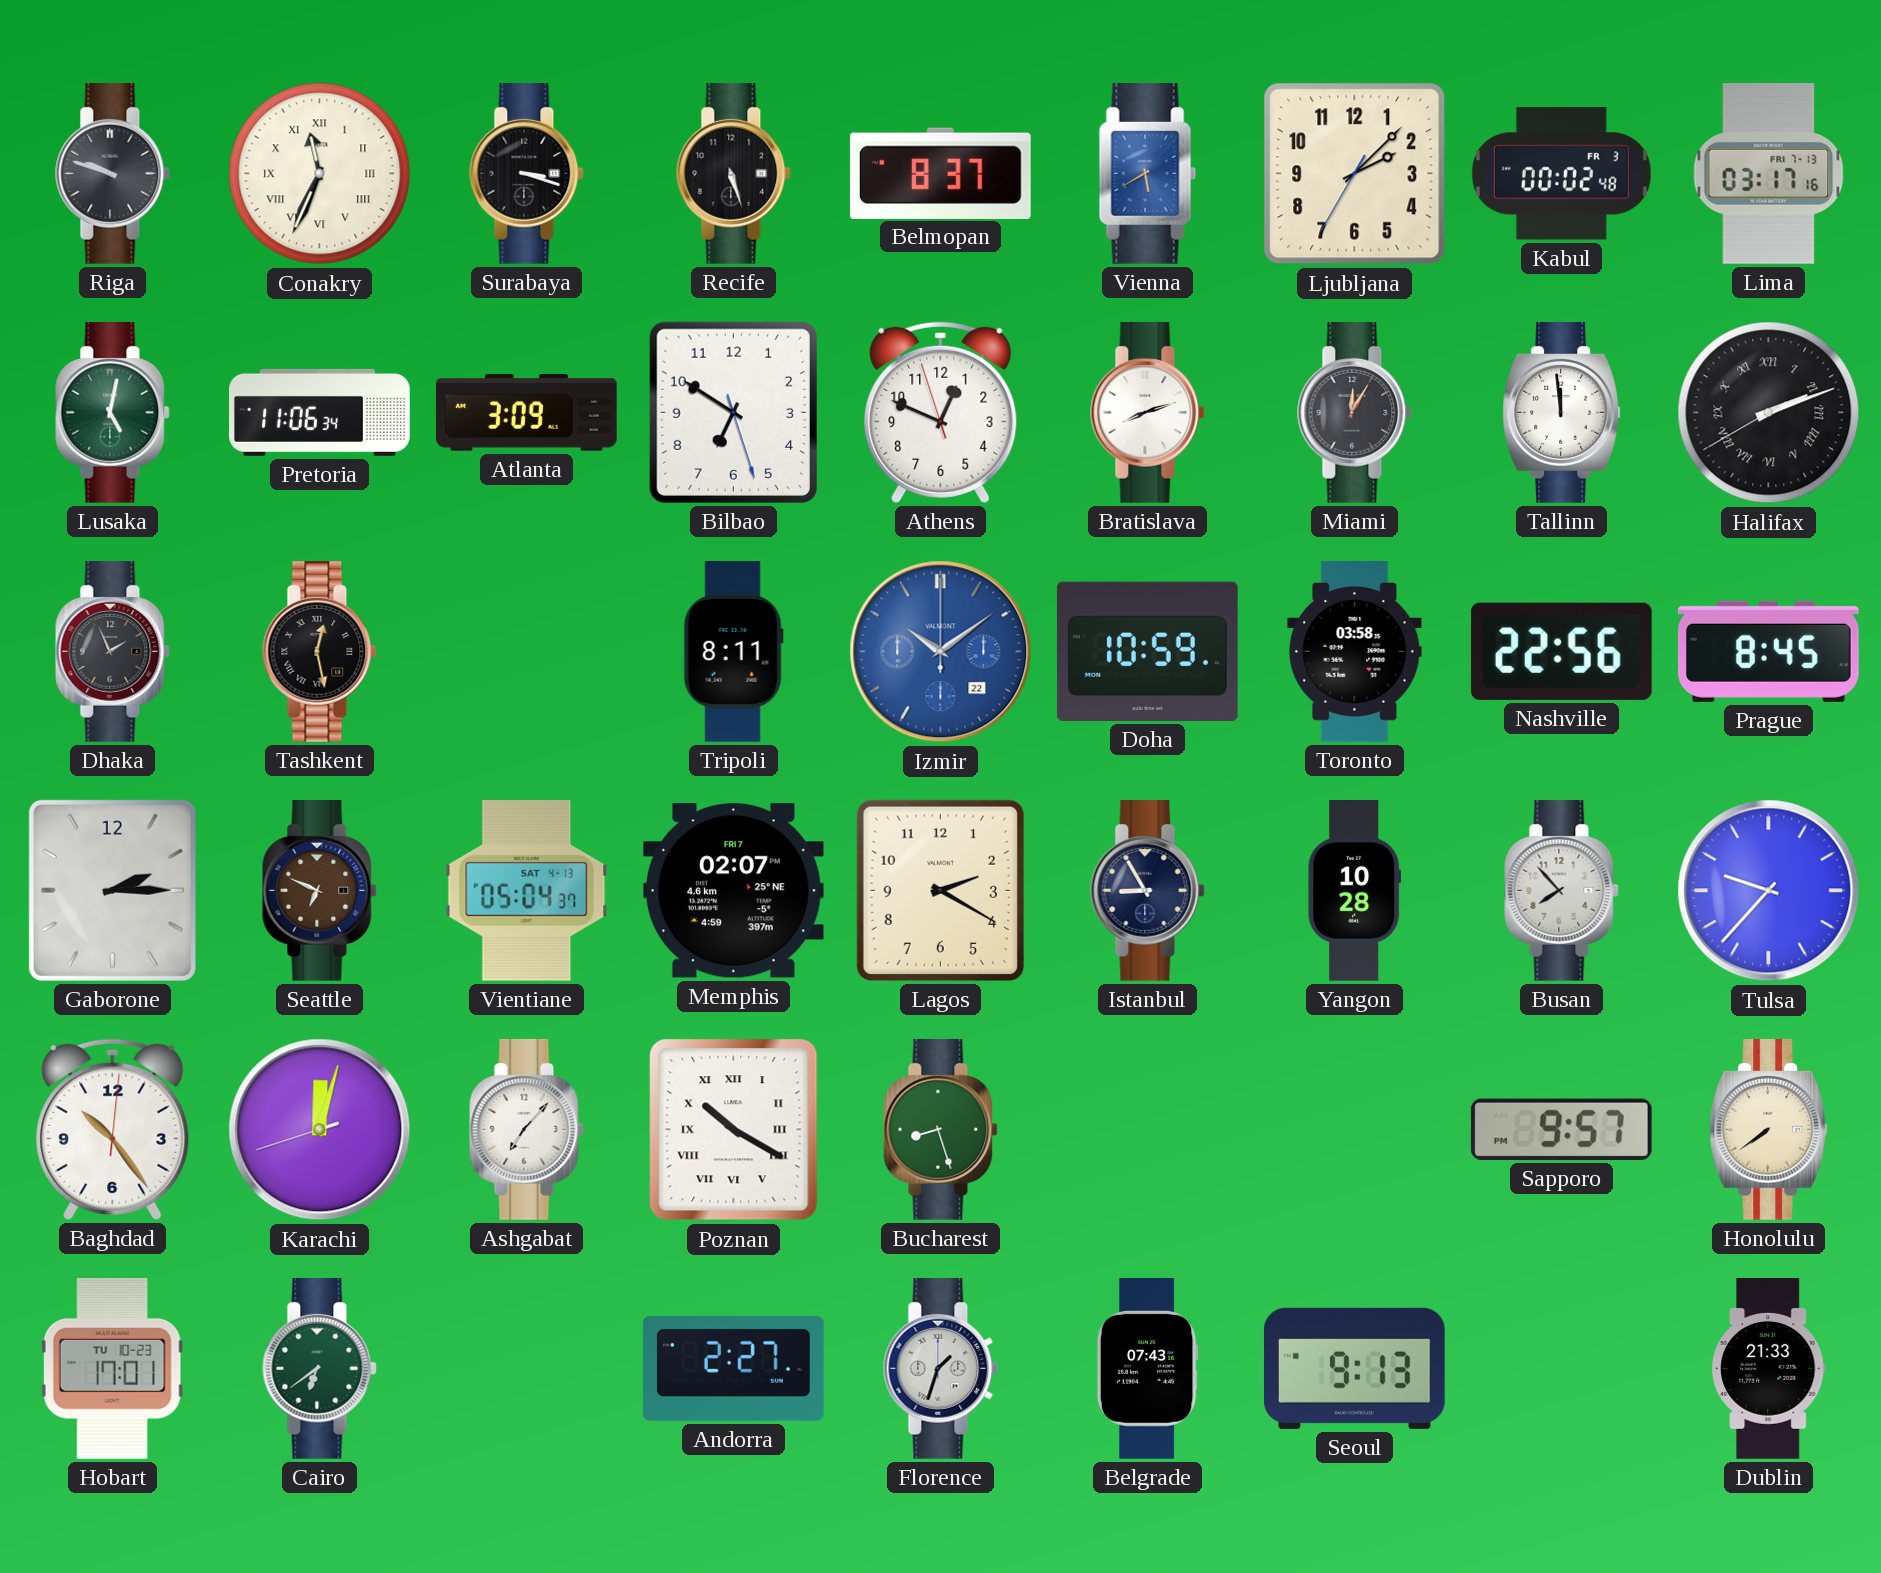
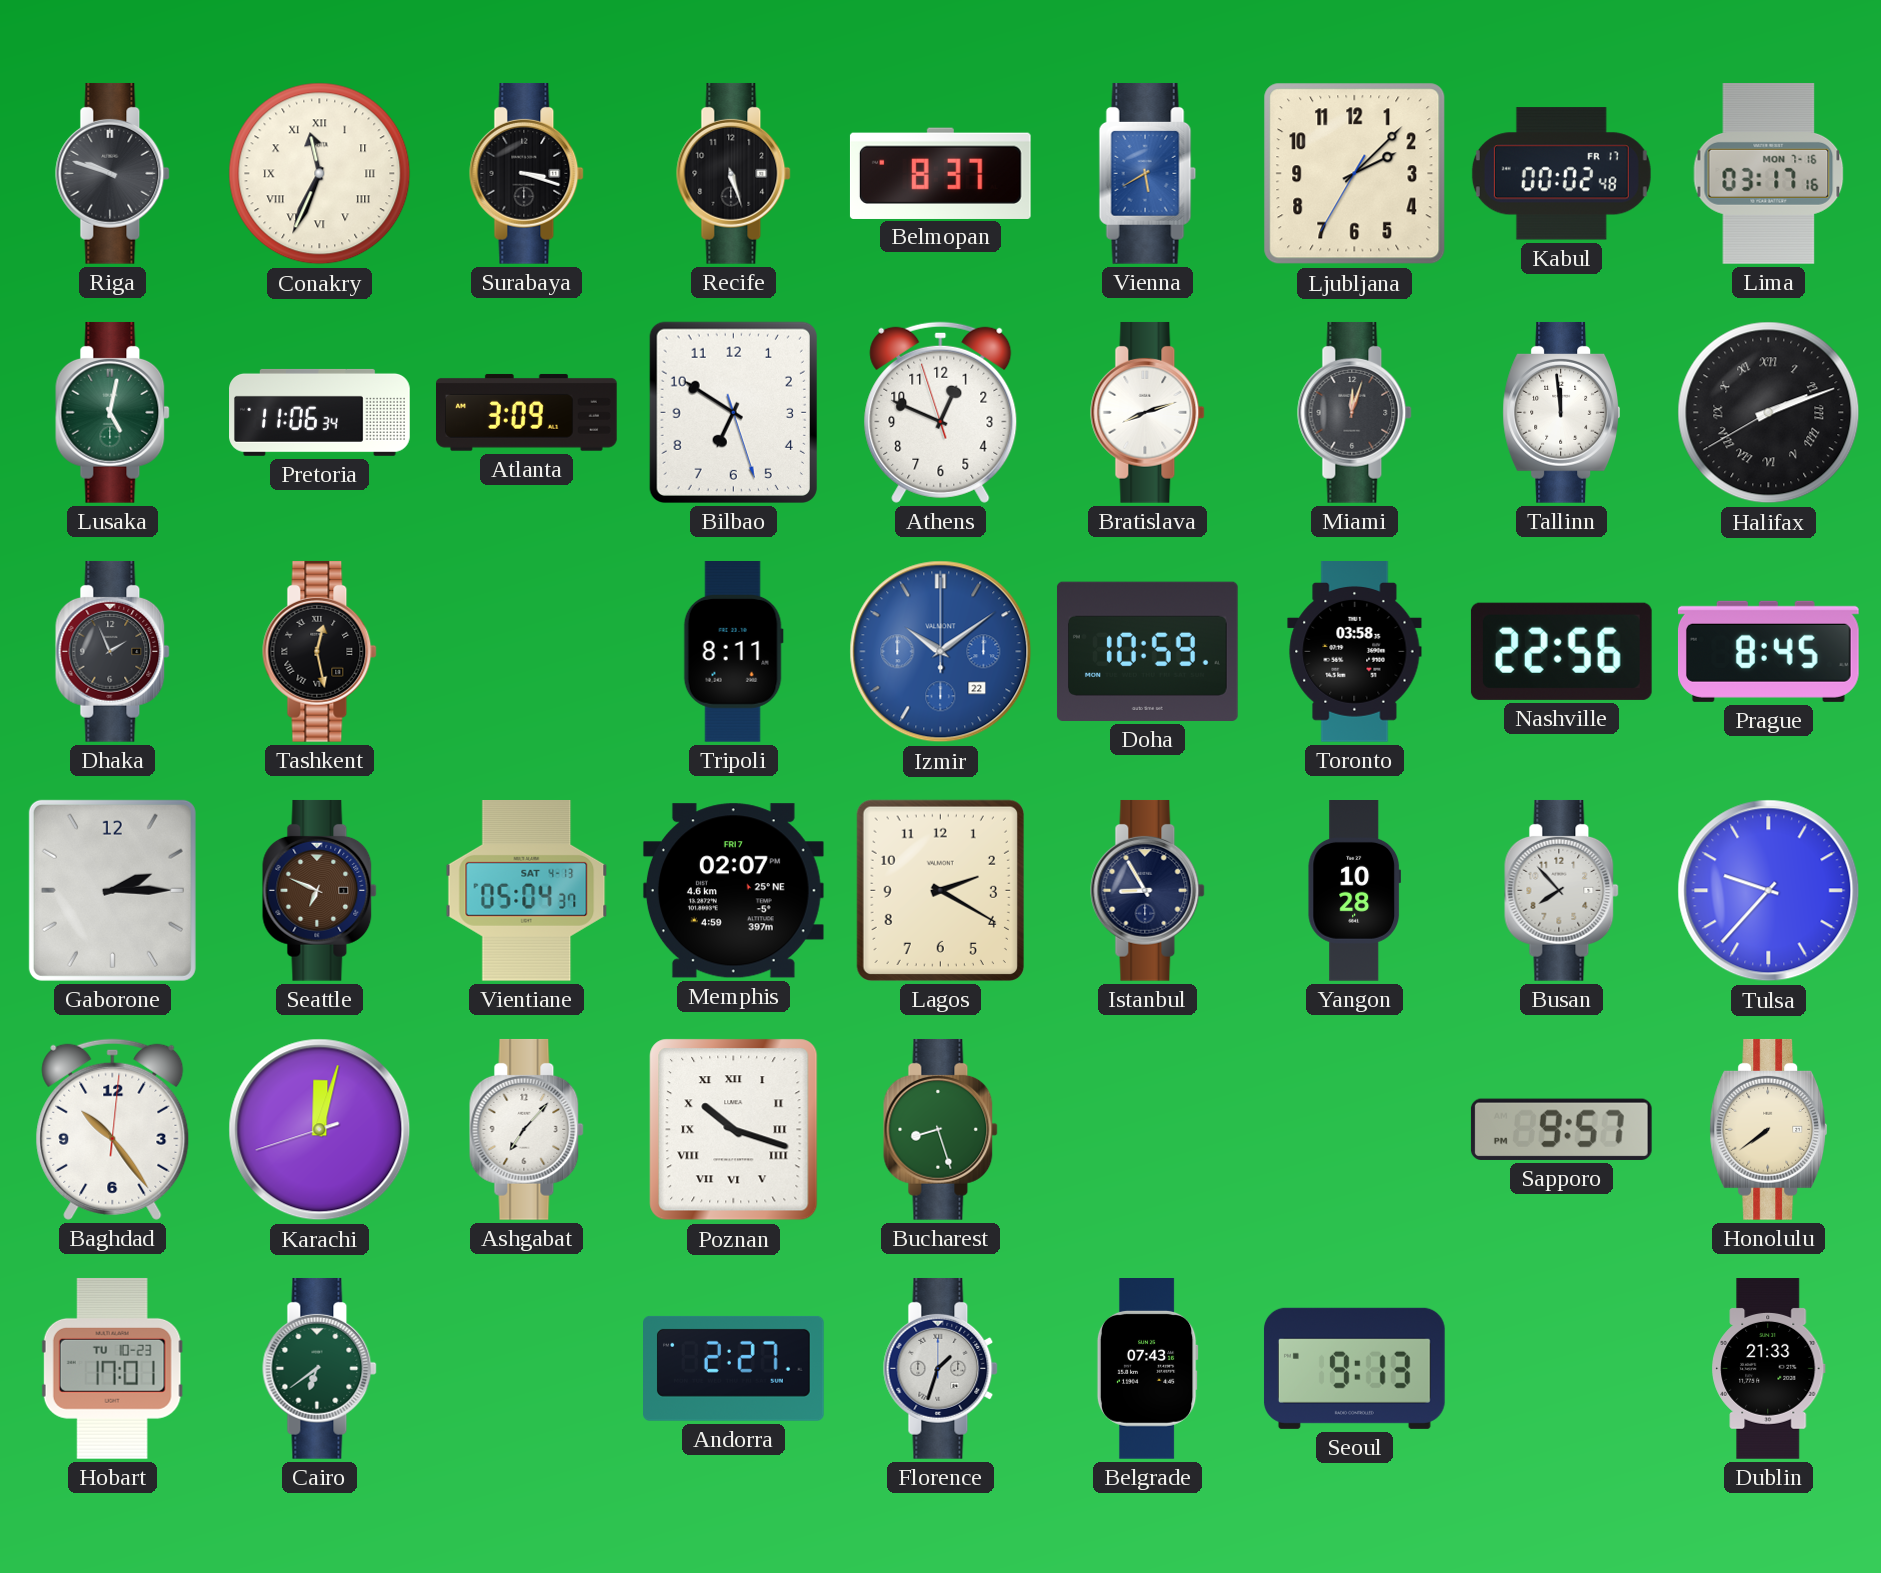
Kabul date: FR 3 -> FR 17 (1561, 174)
Lima date: FRI 7-13 -> MON 7-16 (1769, 174)
Miami: 12:05 -> 12:03 (1355, 412)
Poznan: 10:20 -> 10:18 (734, 1130)
